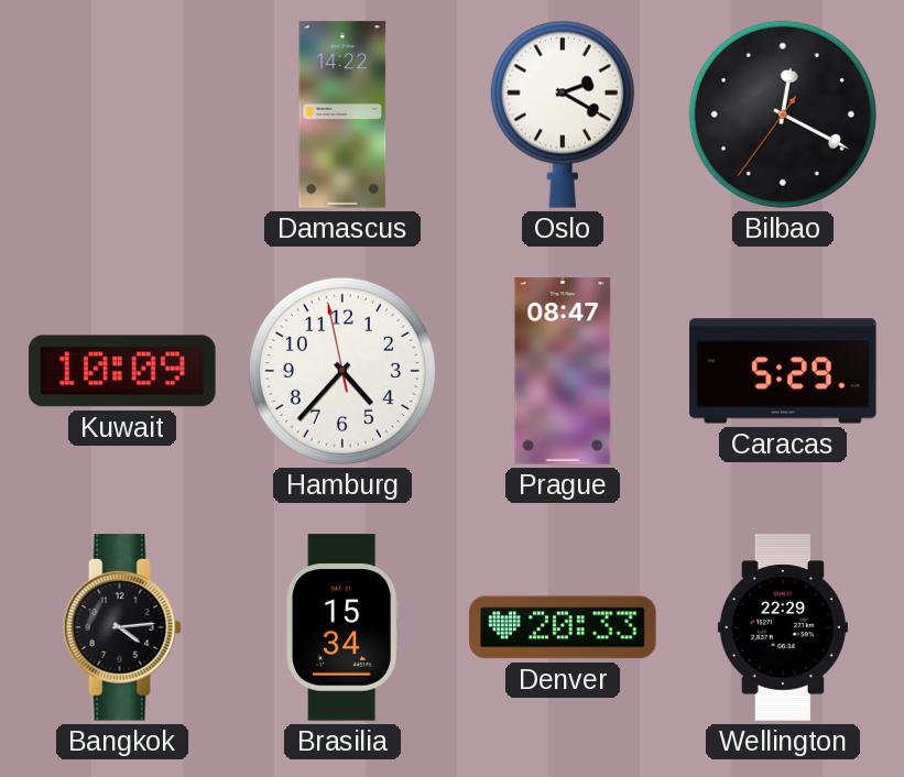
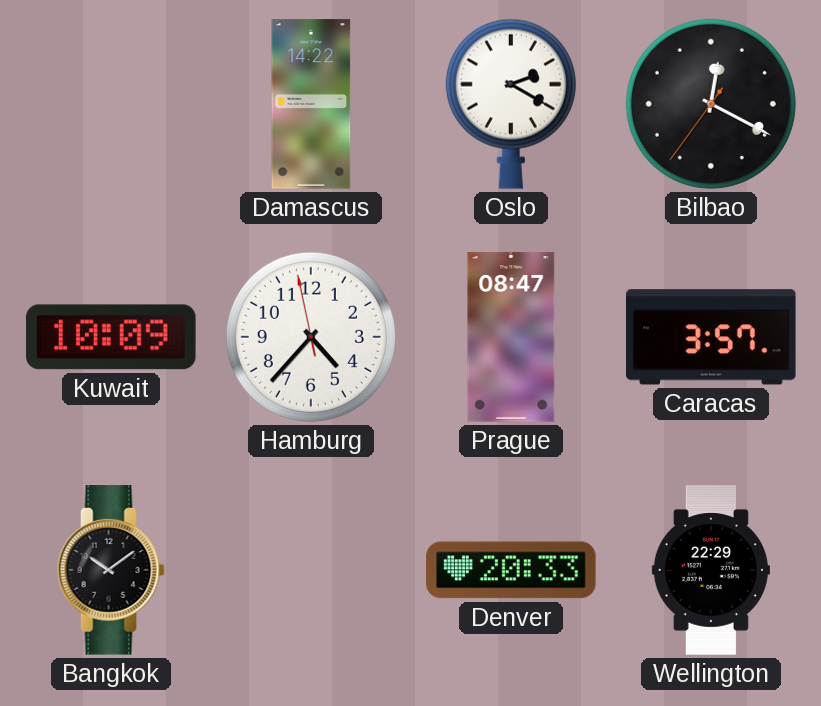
Caracas: 5:29 -> 3:57 (711, 337)
Bangkok: 4:14 -> 10:09 (111, 570)
Brasilia: 15:34 -> none (342, 627)
